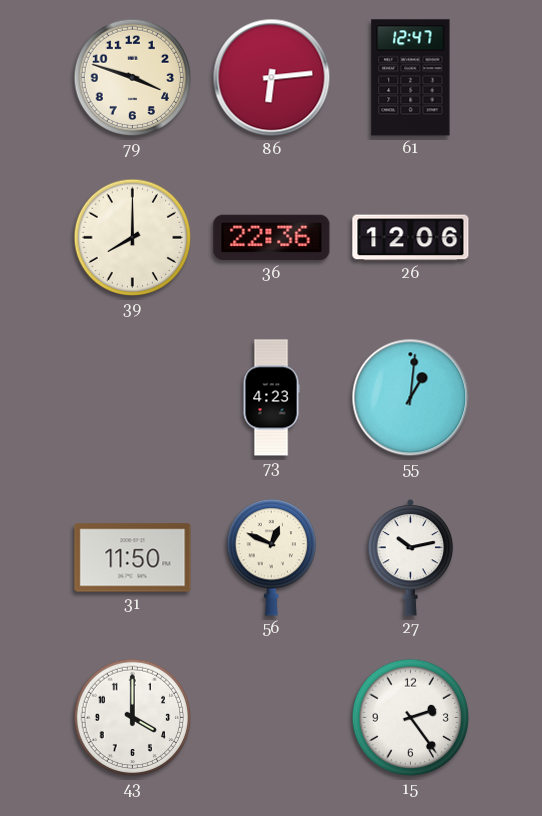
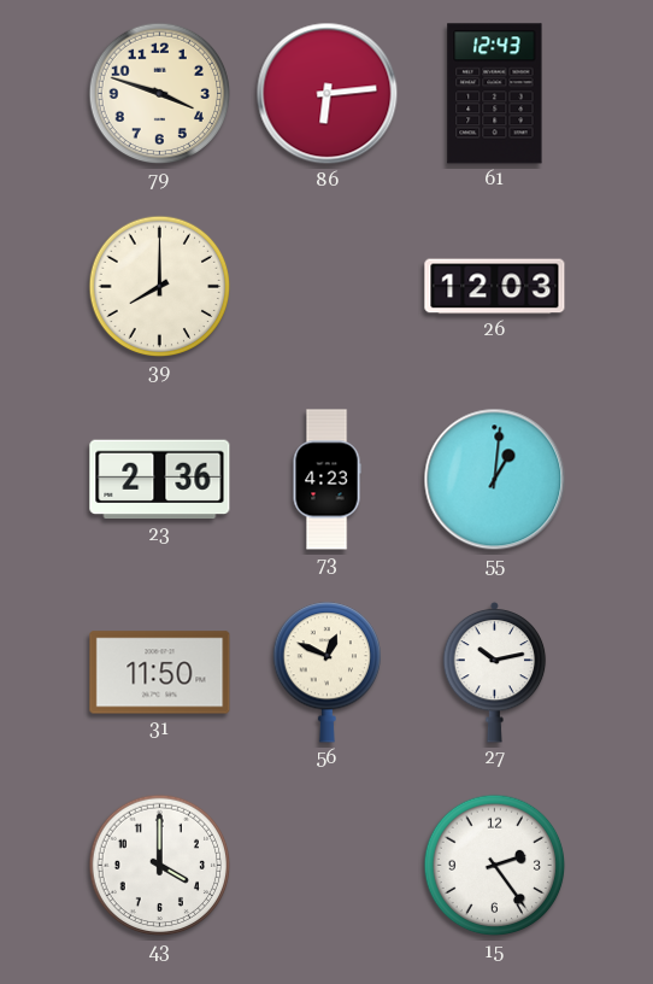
61: 12:47 -> 12:43 (495, 94)
36: 22:36 -> none (272, 238)
26: 12:06 -> 12:03 (495, 287)
23: none -> 2:36 (160, 480)
